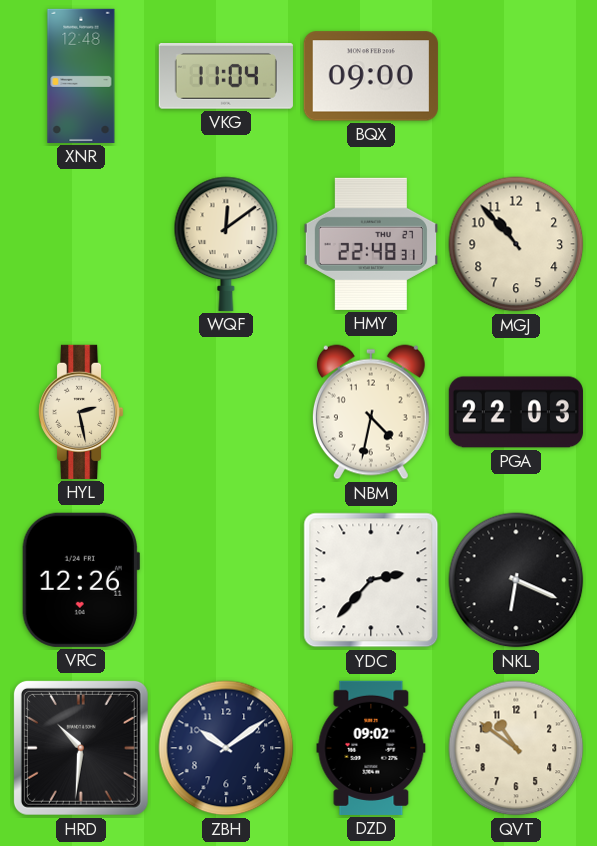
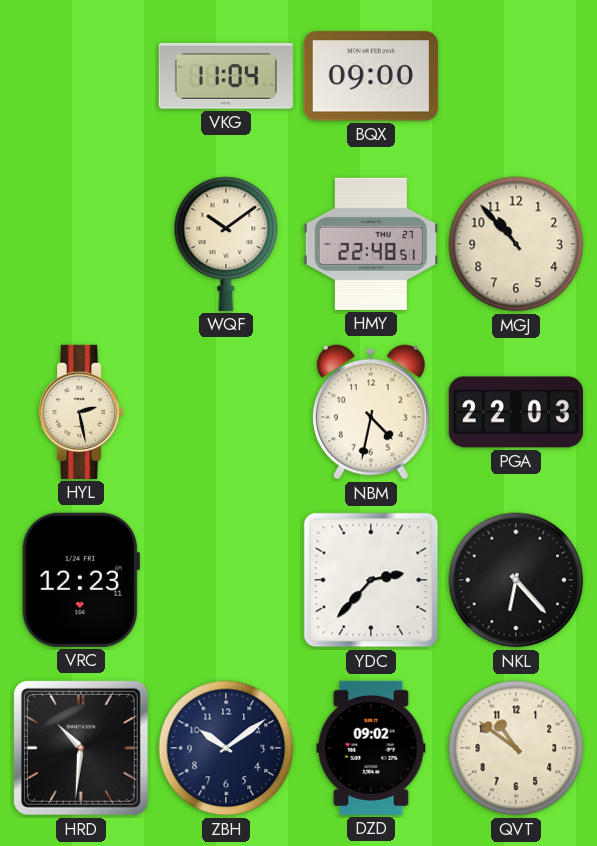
XNR: 12:48 -> none (81, 76)
WQF: 12:09 -> 10:09 (226, 244)
HMY: 22:48:31 -> 22:48:51 (371, 244)
VRC: 12:26 -> 12:23 (81, 580)
NKL: 6:19 -> 6:23 (516, 580)
